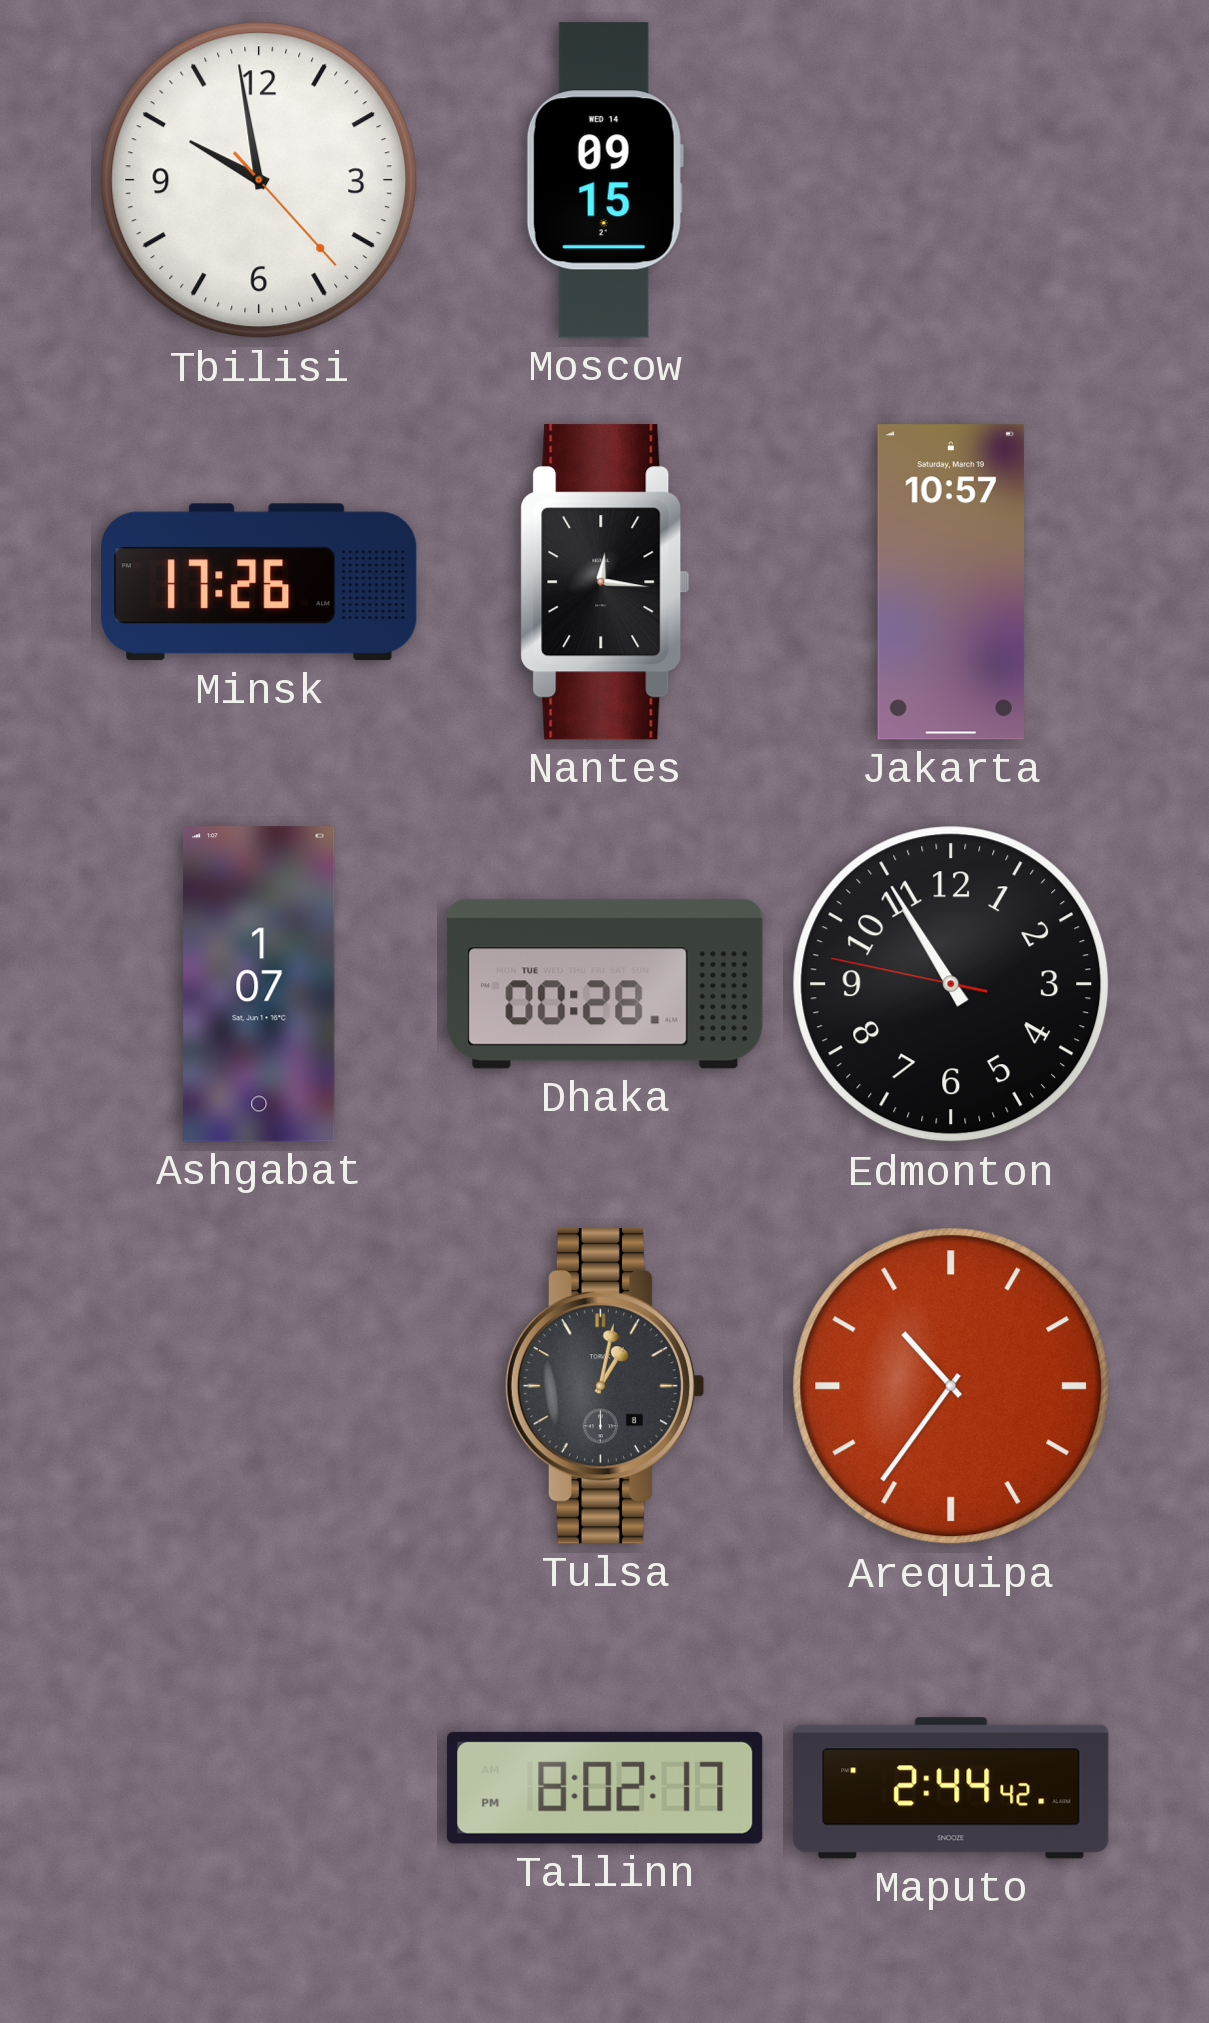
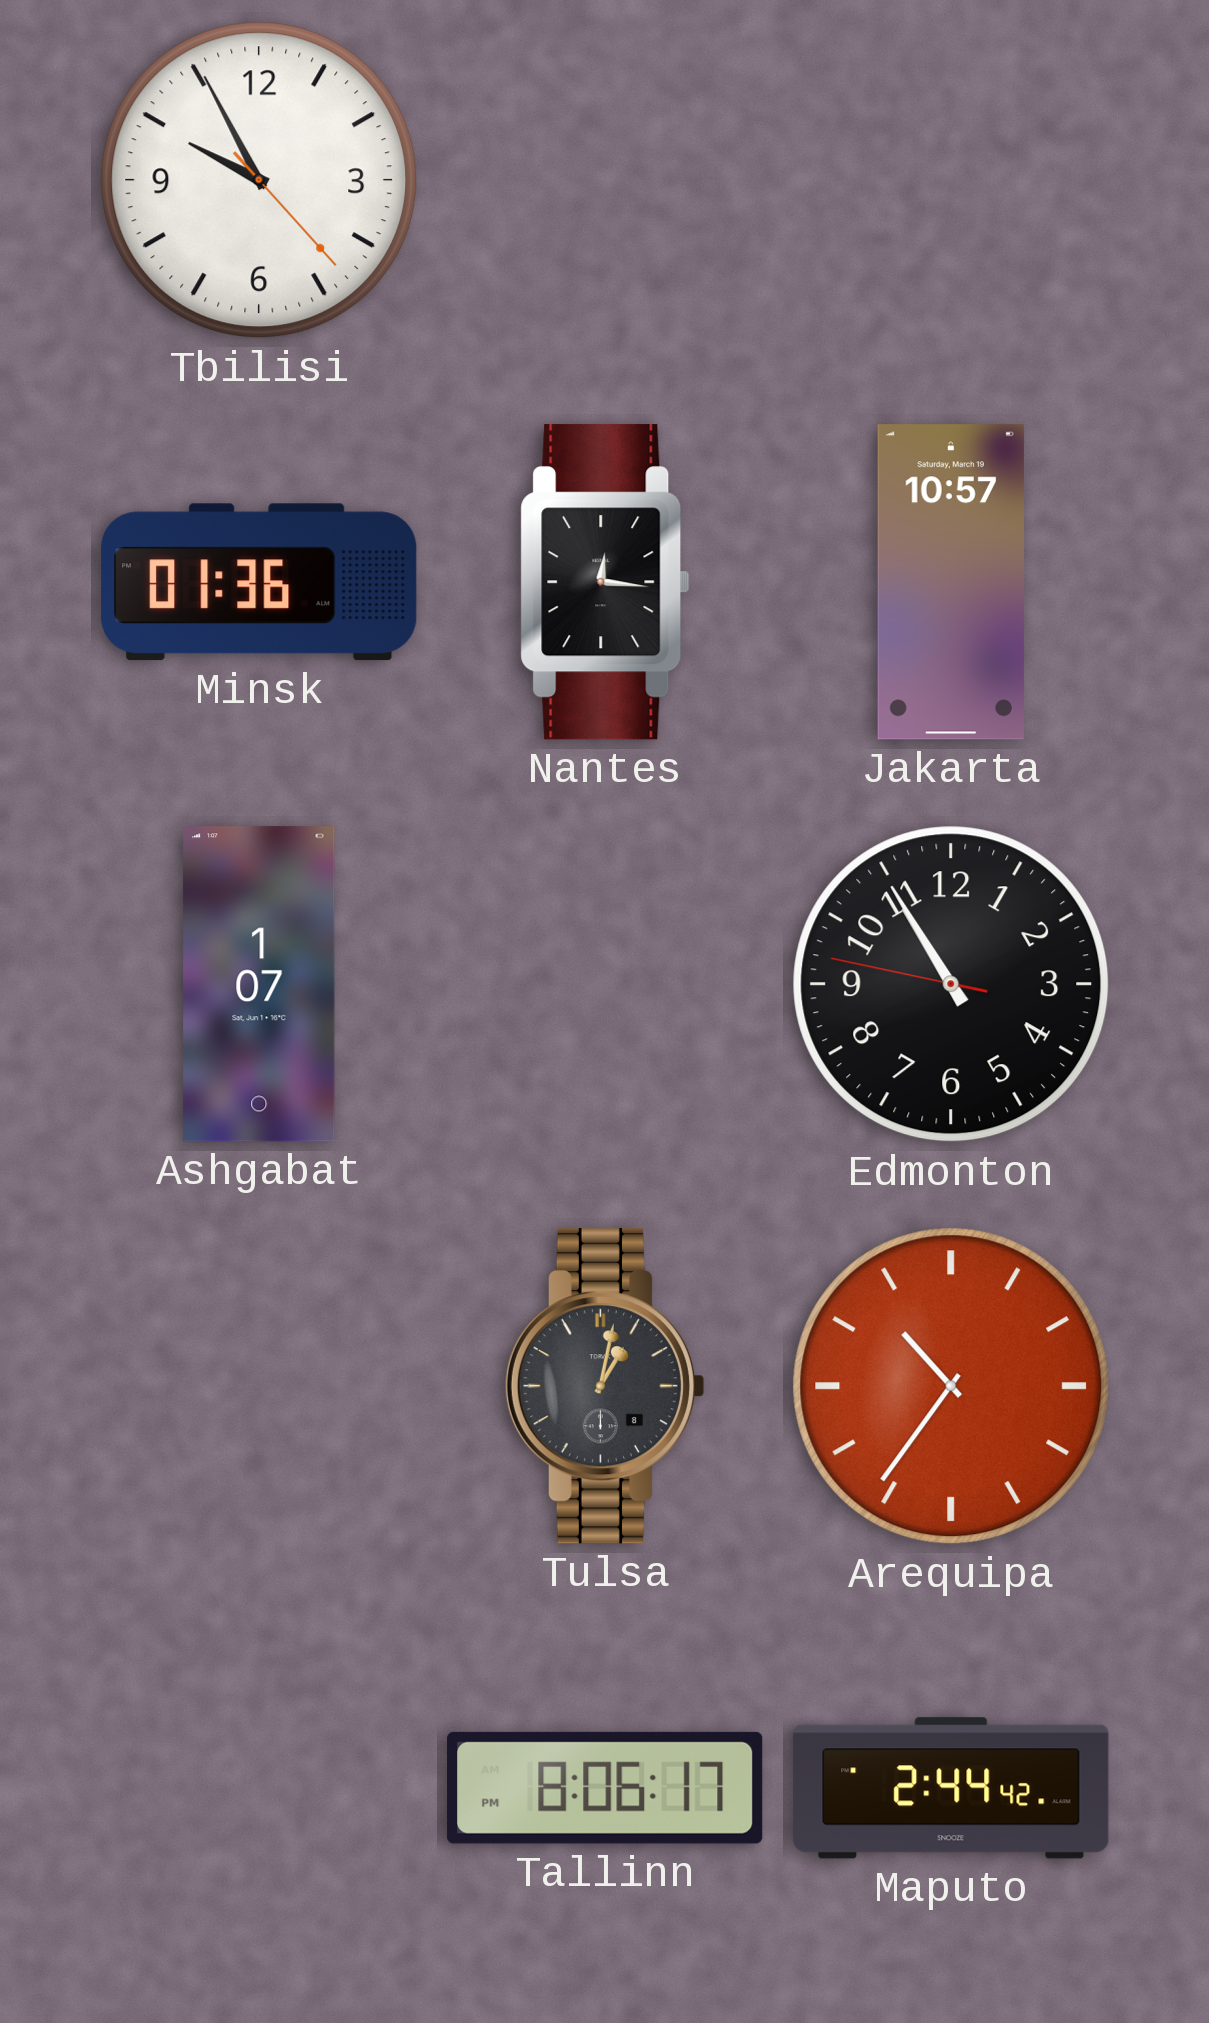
Tbilisi: 9:58 -> 9:55 (259, 180)
Moscow: 09:15 -> none (605, 180)
Minsk: 17:26 -> 01:36 (259, 582)
Dhaka: 00:28 -> none (605, 984)
Tallinn: 8:02 -> 8:06 (606, 1788)
